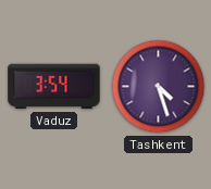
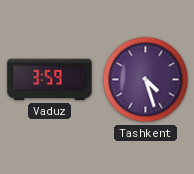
Vaduz: 3:54 -> 3:59 (50, 80)
